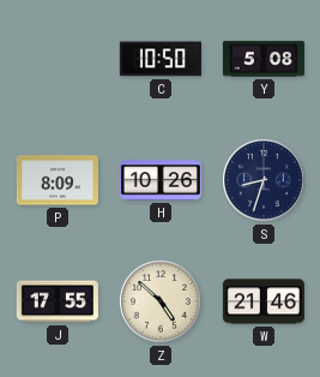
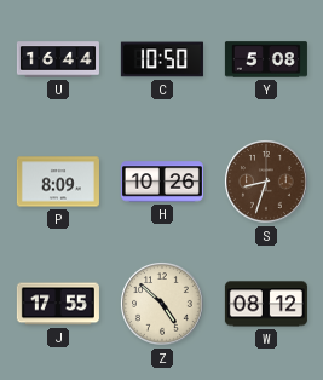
U: none -> 16:44 (58, 59)
S dial: navy -> brown (267, 183)
W: 21:46 -> 08:12 (266, 304)
